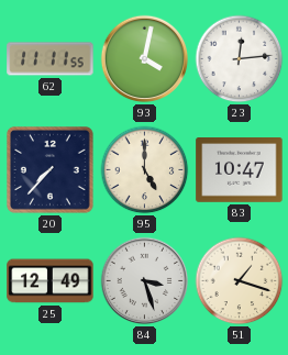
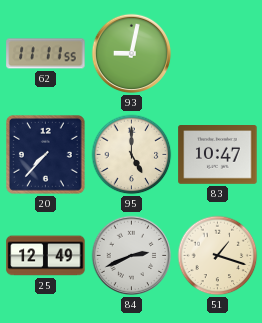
93: 4:02 -> 9:02 (132, 54)
23: 12:14 -> none (240, 59)
84: 3:27 -> 2:41 (132, 256)
